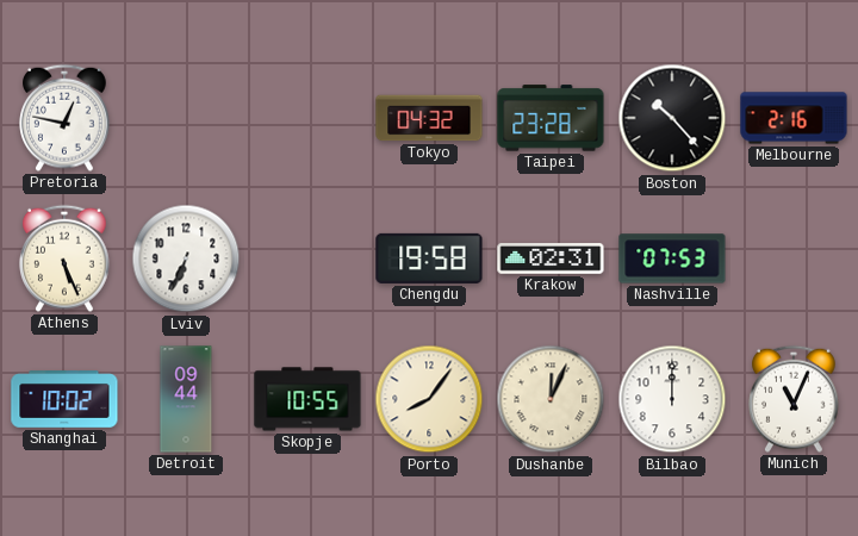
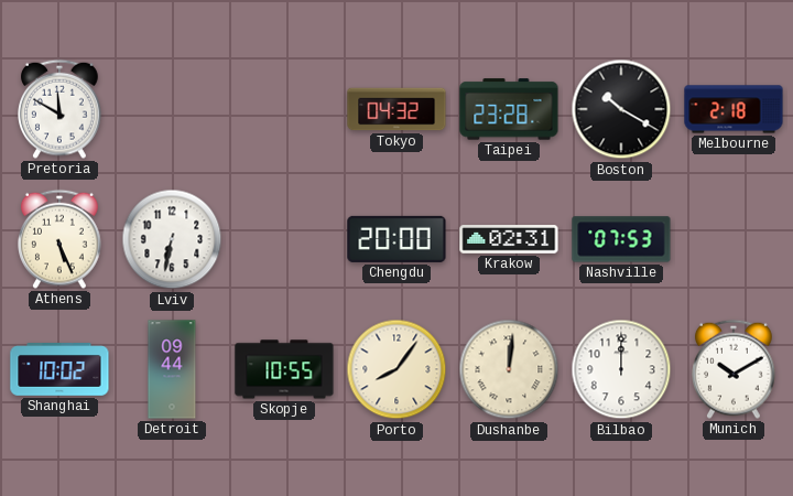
Pretoria: 12:47 -> 11:50 (61, 109)
Boston: 10:23 -> 10:20 (621, 109)
Melbourne: 2:16 -> 2:18 (734, 109)
Lviv: 6:34 -> 6:32 (172, 239)
Chengdu: 19:58 -> 20:00 (397, 239)
Dushanbe: 12:04 -> 12:01 (509, 369)
Munich: 11:04 -> 10:10 (735, 369)
